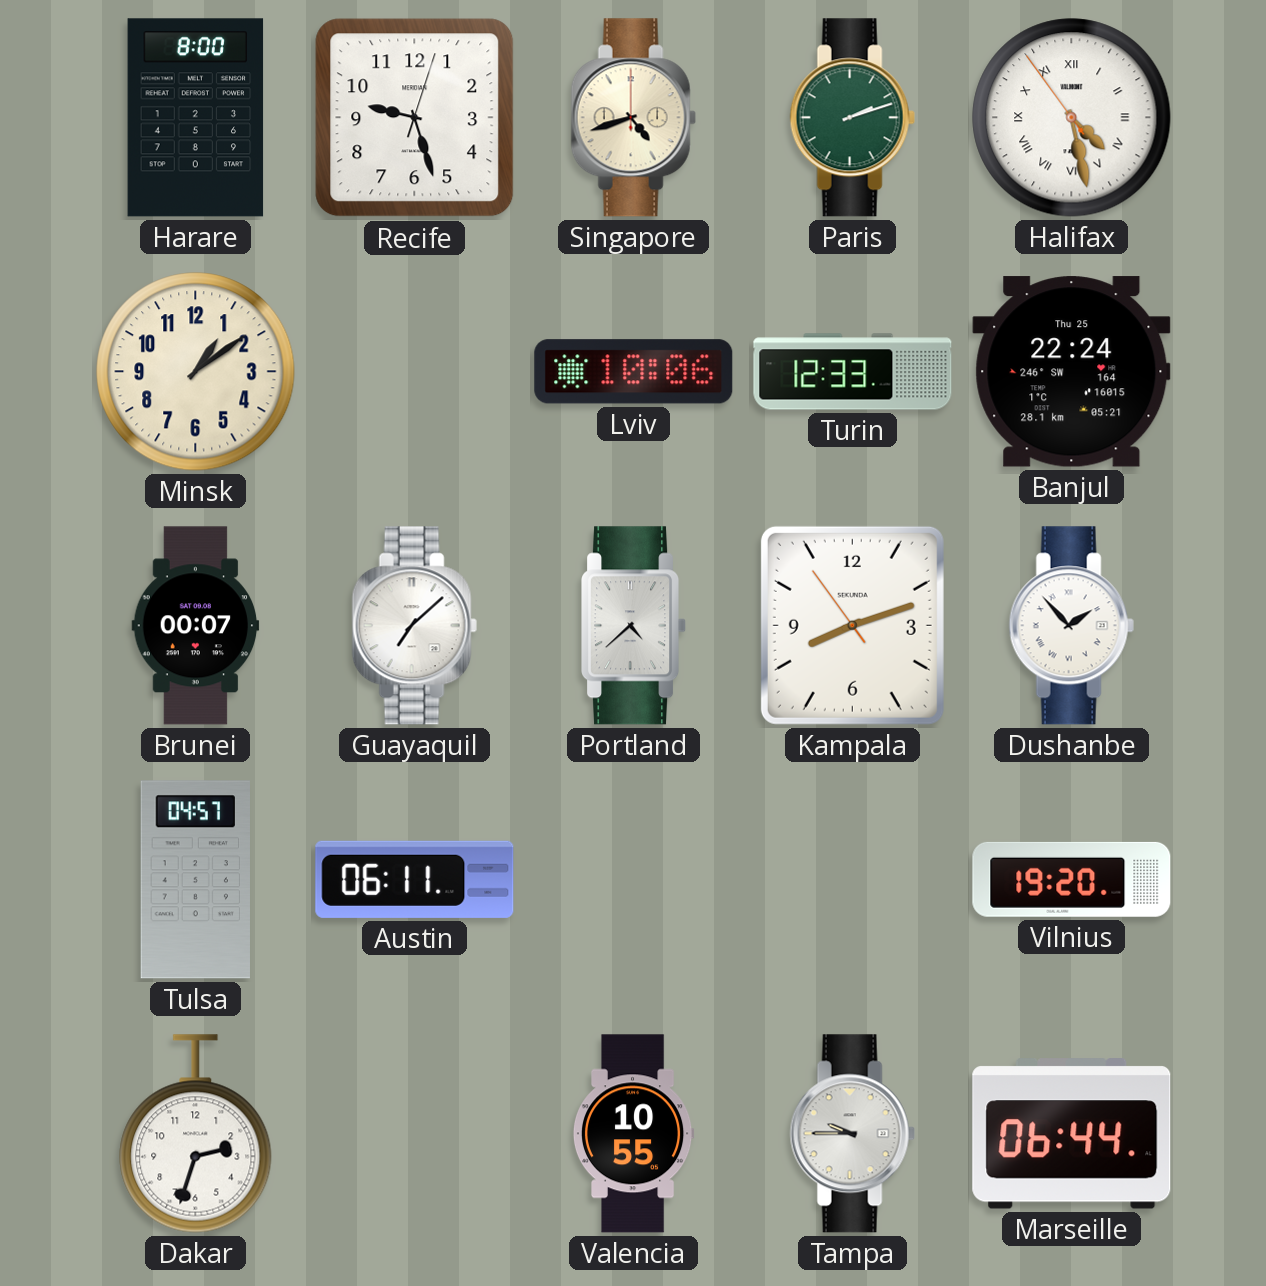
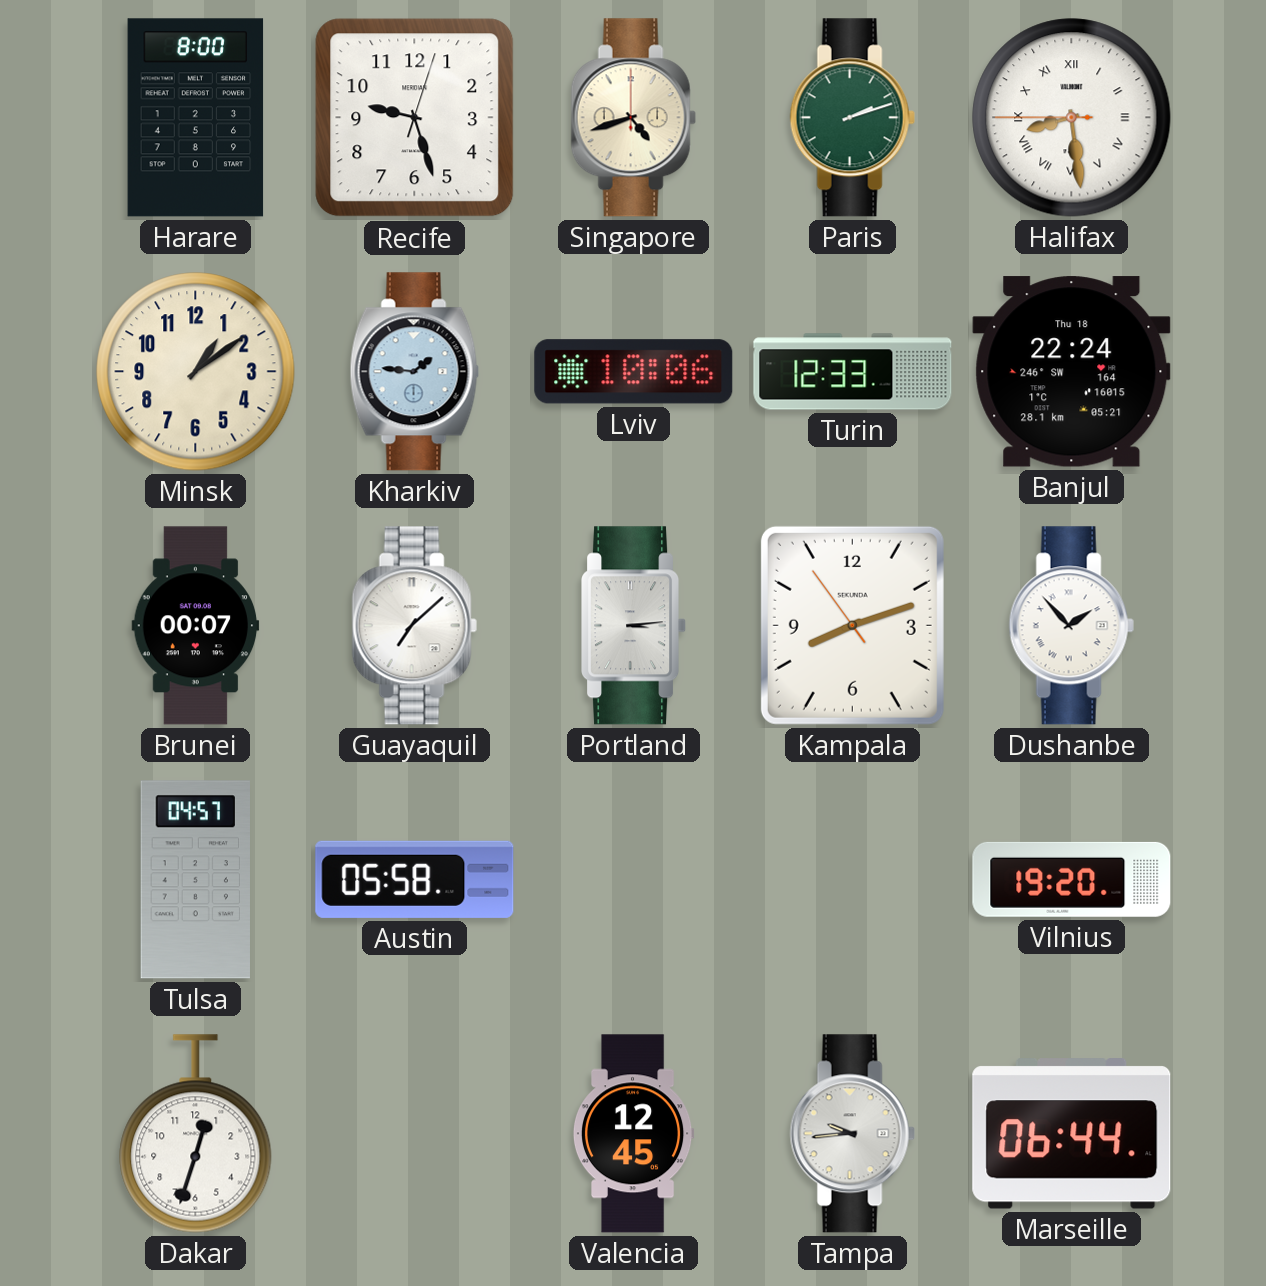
Halifax: 4:27 -> 8:28 (1072, 118)
Kharkiv: none -> 1:46 (414, 372)
Banjul date: Thu 25 -> Thu 18 (1072, 372)
Portland: 4:38 -> 3:14 (635, 626)
Austin: 06:11 -> 05:58 (415, 879)
Dakar: 2:33 -> 12:33 (196, 1134)
Valencia: 10:55 -> 12:45 (633, 1134)
Tampa: 9:45 -> 9:44 (852, 1134)
